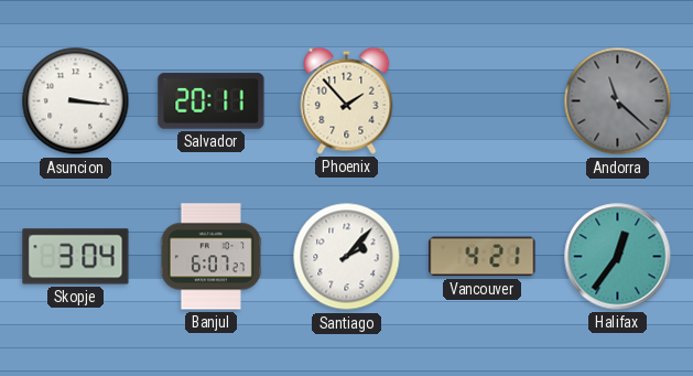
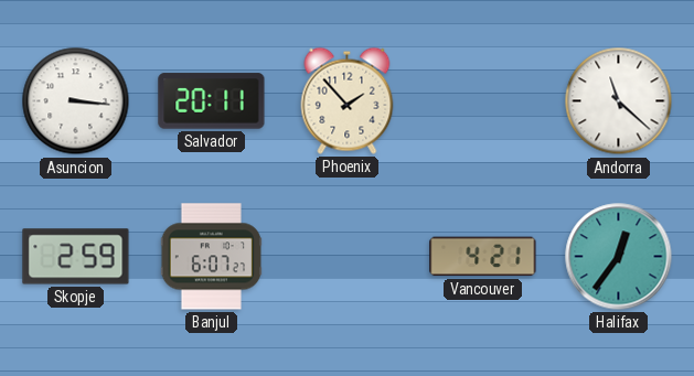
Andorra dial: grey -> white (619, 101)
Skopje: 3:04 -> 2:59 (76, 257)
Santiago: 2:07 -> none (347, 257)
